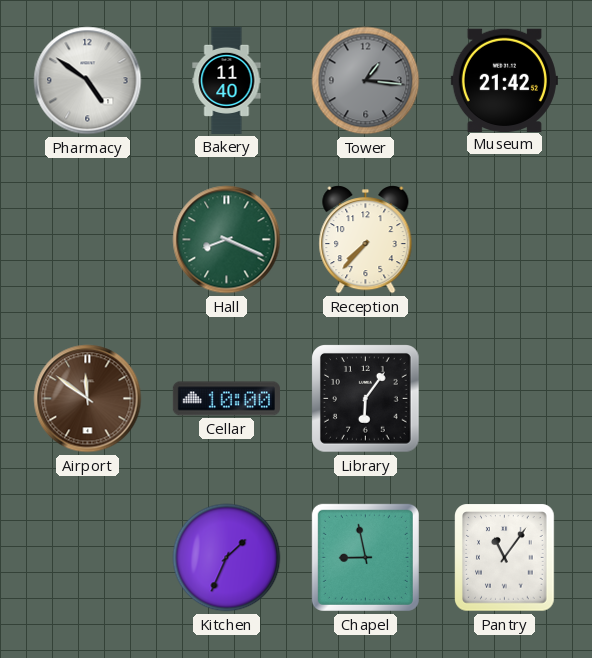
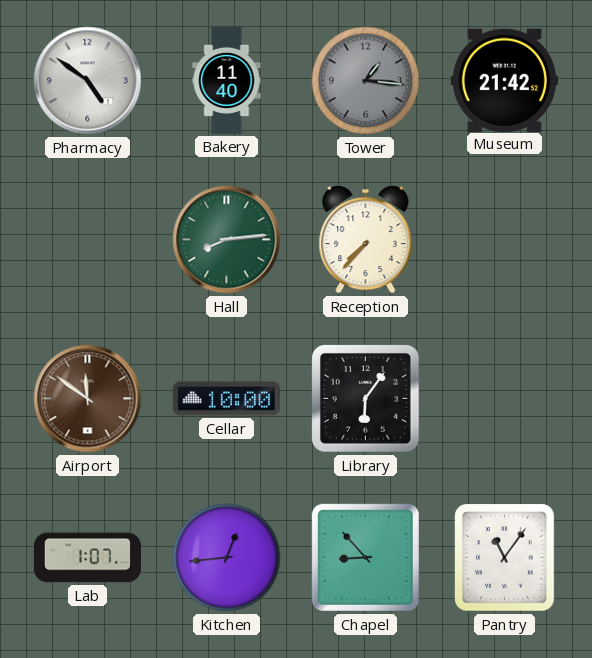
Hall: 8:19 -> 8:14 (227, 240)
Lab: none -> 1:07 (87, 558)
Kitchen: 1:34 -> 12:44 (227, 558)
Chapel: 8:58 -> 8:53 (365, 557)
